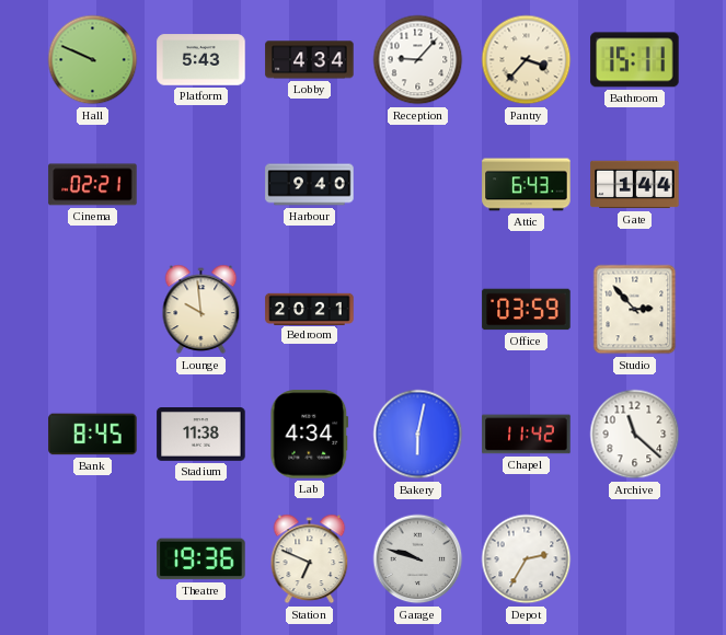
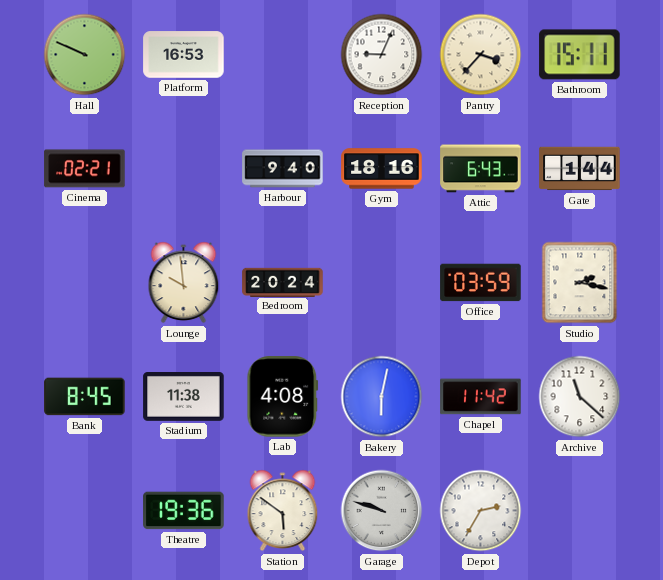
Platform: 5:43 -> 16:53 (184, 55)
Lobby: 4:34 -> none (310, 60)
Reception: 9:07 -> 9:04 (382, 55)
Gym: none -> 18:16 (382, 169)
Bedroom: 20:21 -> 20:24 (283, 282)
Studio: 2:53 -> 2:17 (580, 283)
Lab: 4:34 -> 4:08 (283, 397)
Station: 6:49 -> 5:51 (283, 511)
